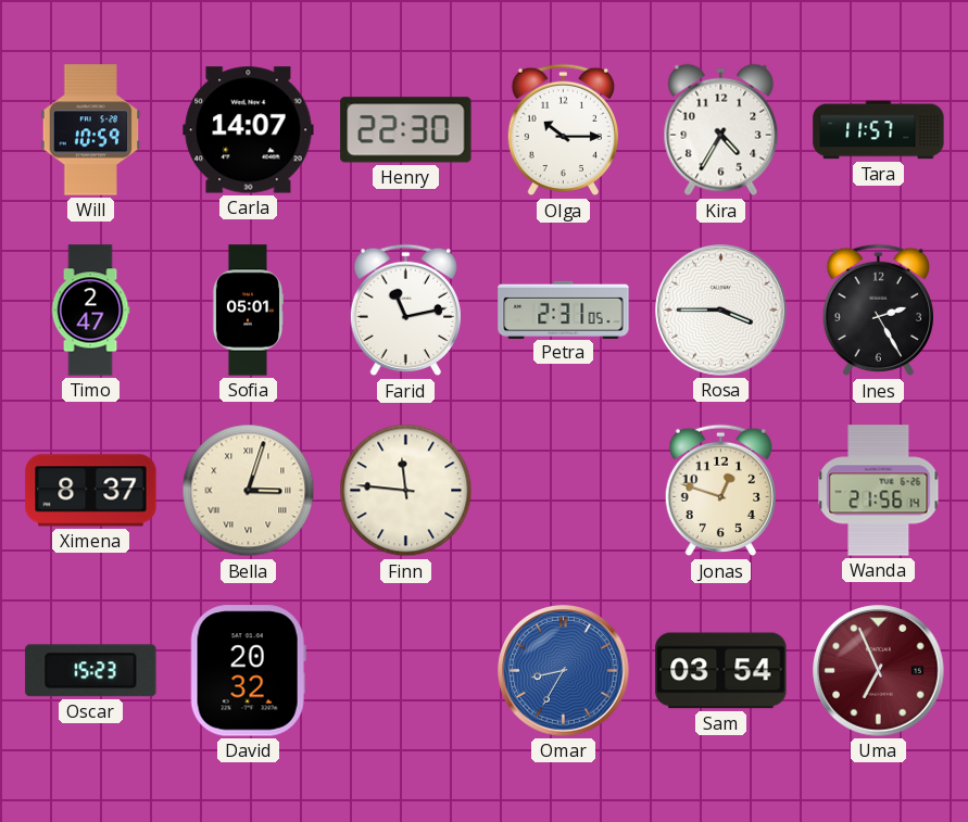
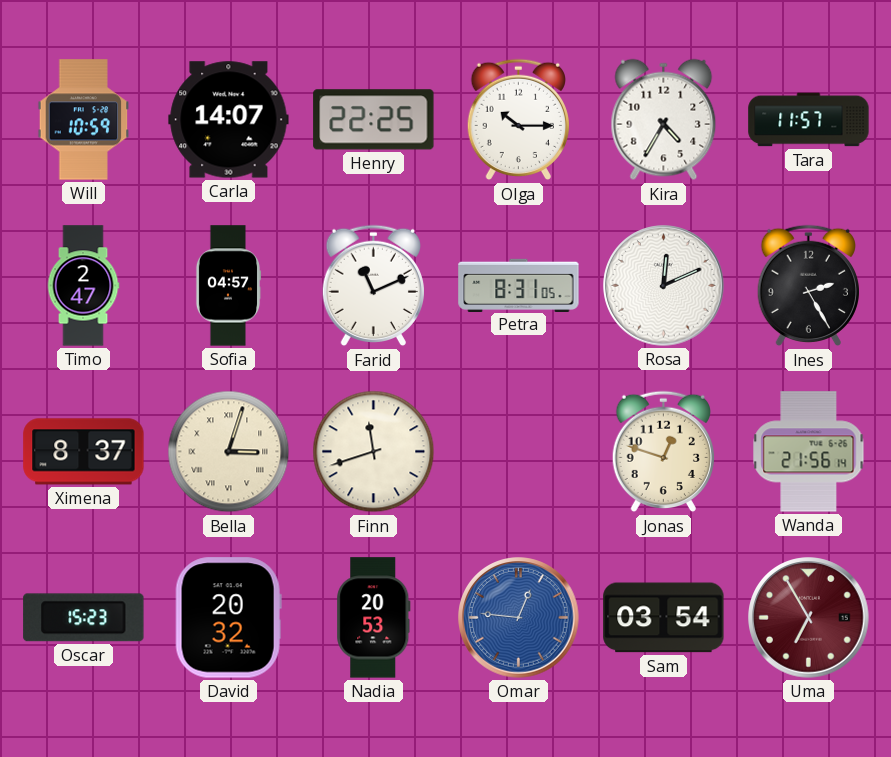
Henry: 22:30 -> 22:25 (374, 120)
Sofia: 05:01 -> 04:57 (228, 286)
Farid: 11:13 -> 11:11 (373, 286)
Petra: 2:31 -> 8:31 (519, 285)
Rosa: 3:45 -> 12:11 (664, 286)
Finn: 11:46 -> 11:42 (374, 452)
Nadia: none -> 20:53 (374, 618)
Omar: 8:35 -> 12:46 (519, 618)
Uma: 6:56 -> 6:55 (809, 618)
